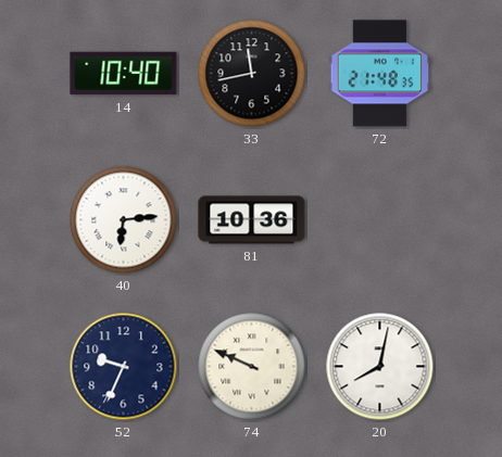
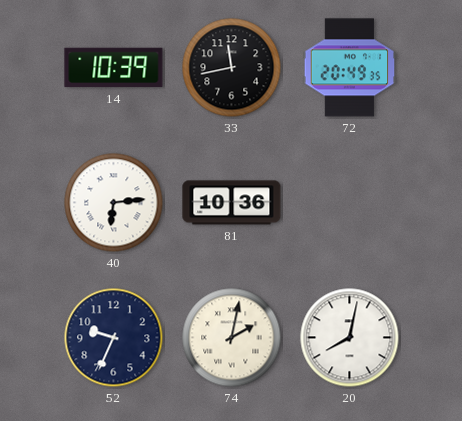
14: 10:40 -> 10:39 (114, 68)
72: 21:48 -> 20:49 (350, 68)
74: 9:49 -> 2:02 (232, 338)
